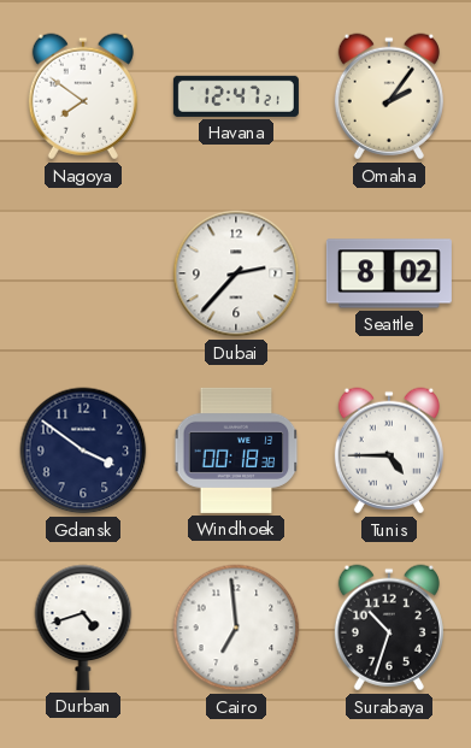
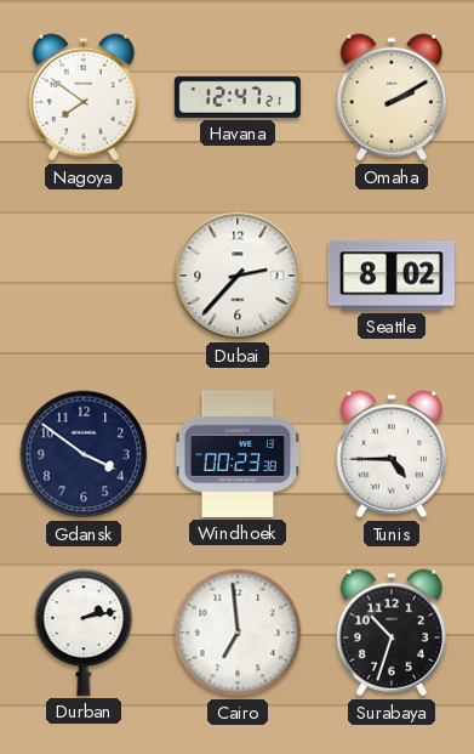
Omaha: 2:06 -> 2:10 (392, 97)
Windhoek: 00:18 -> 00:23 (238, 454)
Durban: 4:42 -> 2:13 (84, 633)
